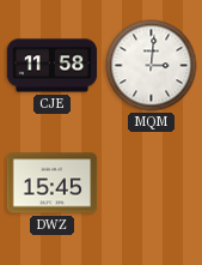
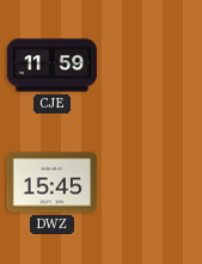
CJE: 11:58 -> 11:59 (53, 66)
MQM: 3:01 -> none (152, 66)
